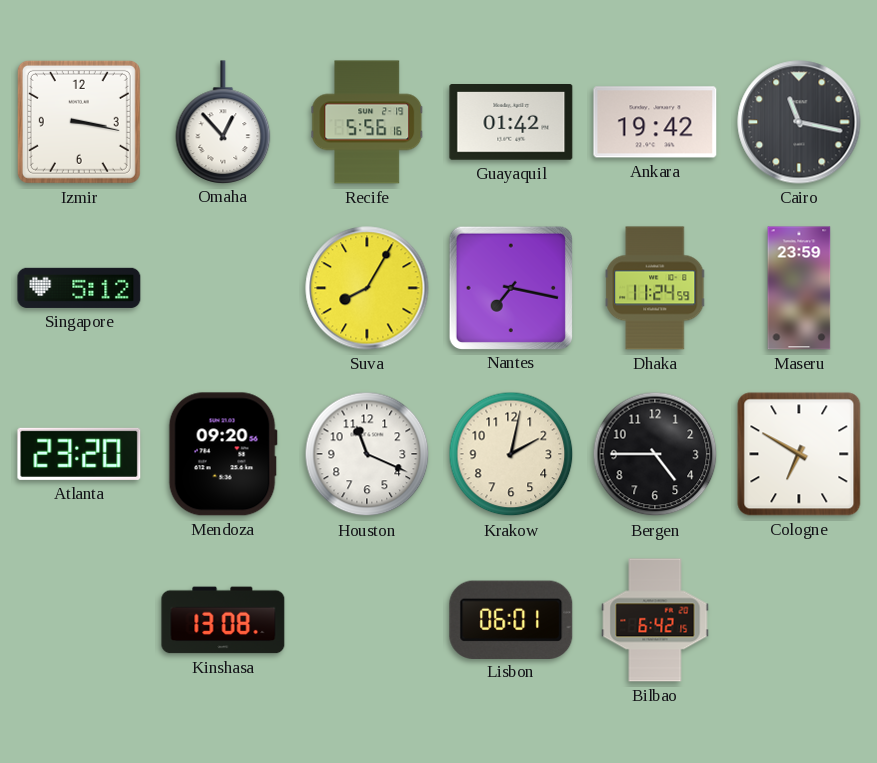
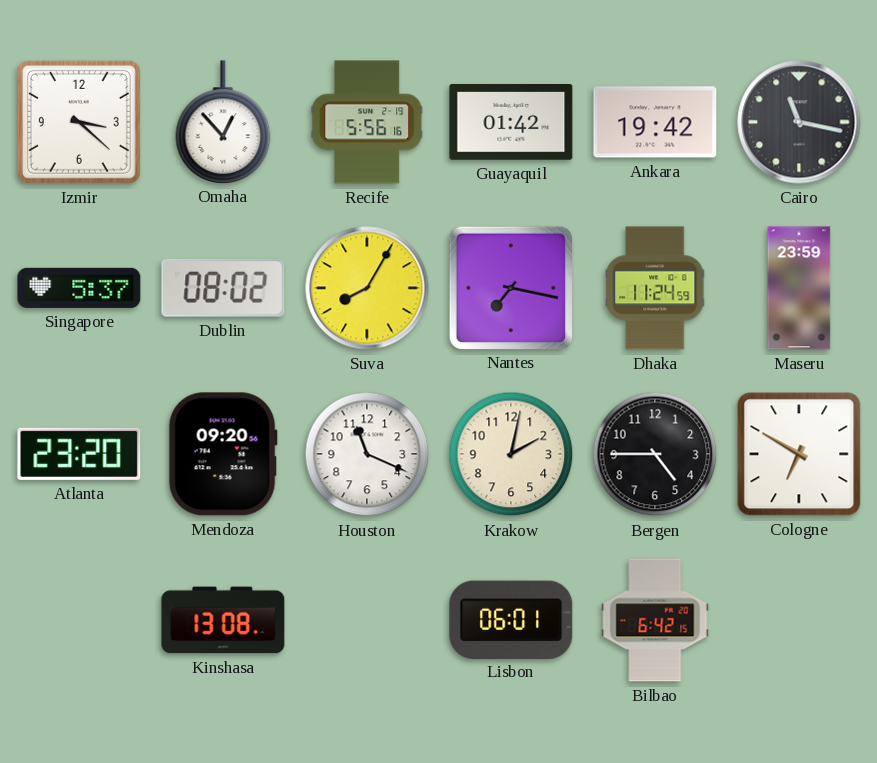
Izmir: 3:17 -> 3:22 (79, 122)
Singapore: 5:12 -> 5:37 (79, 288)
Dublin: none -> 08:02 (223, 288)
